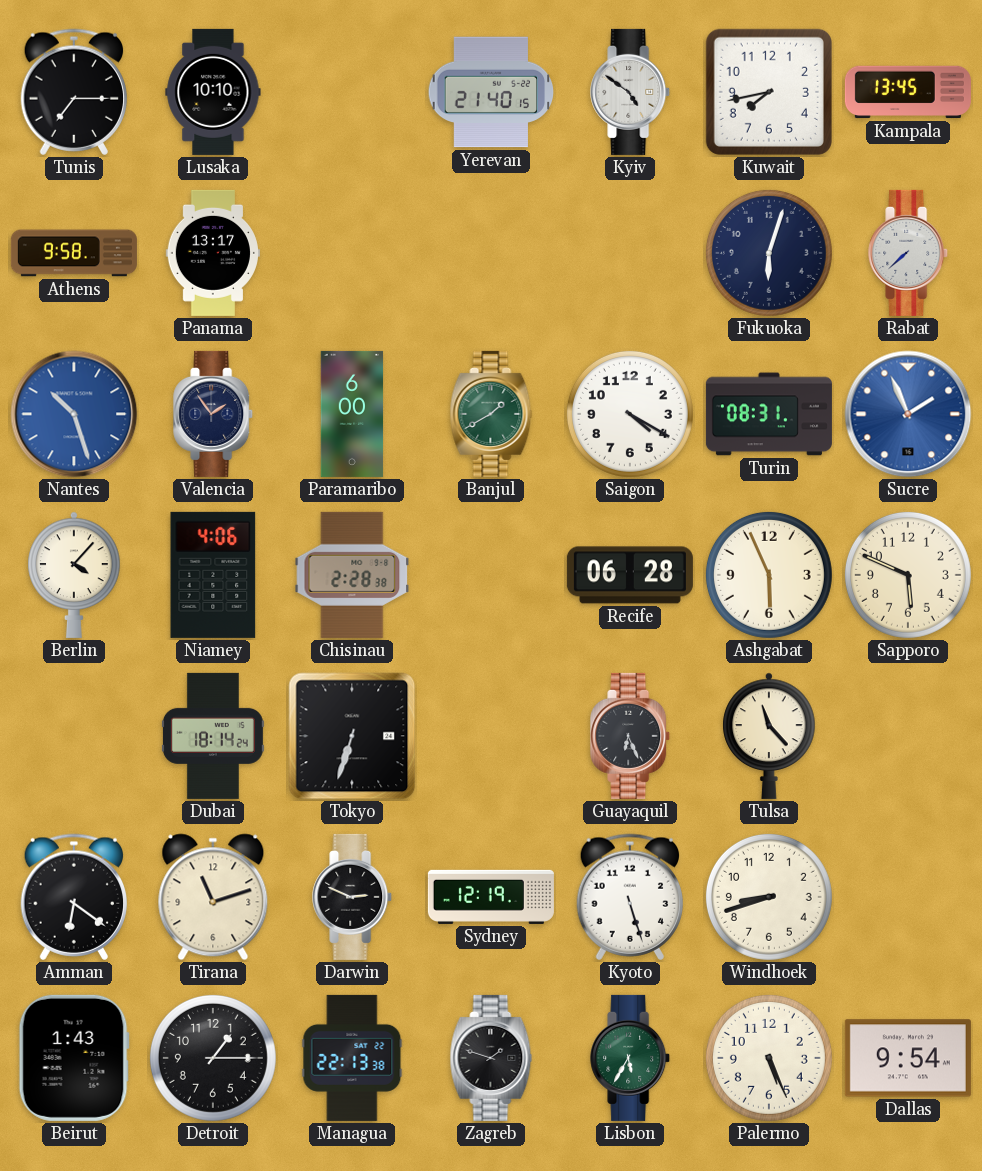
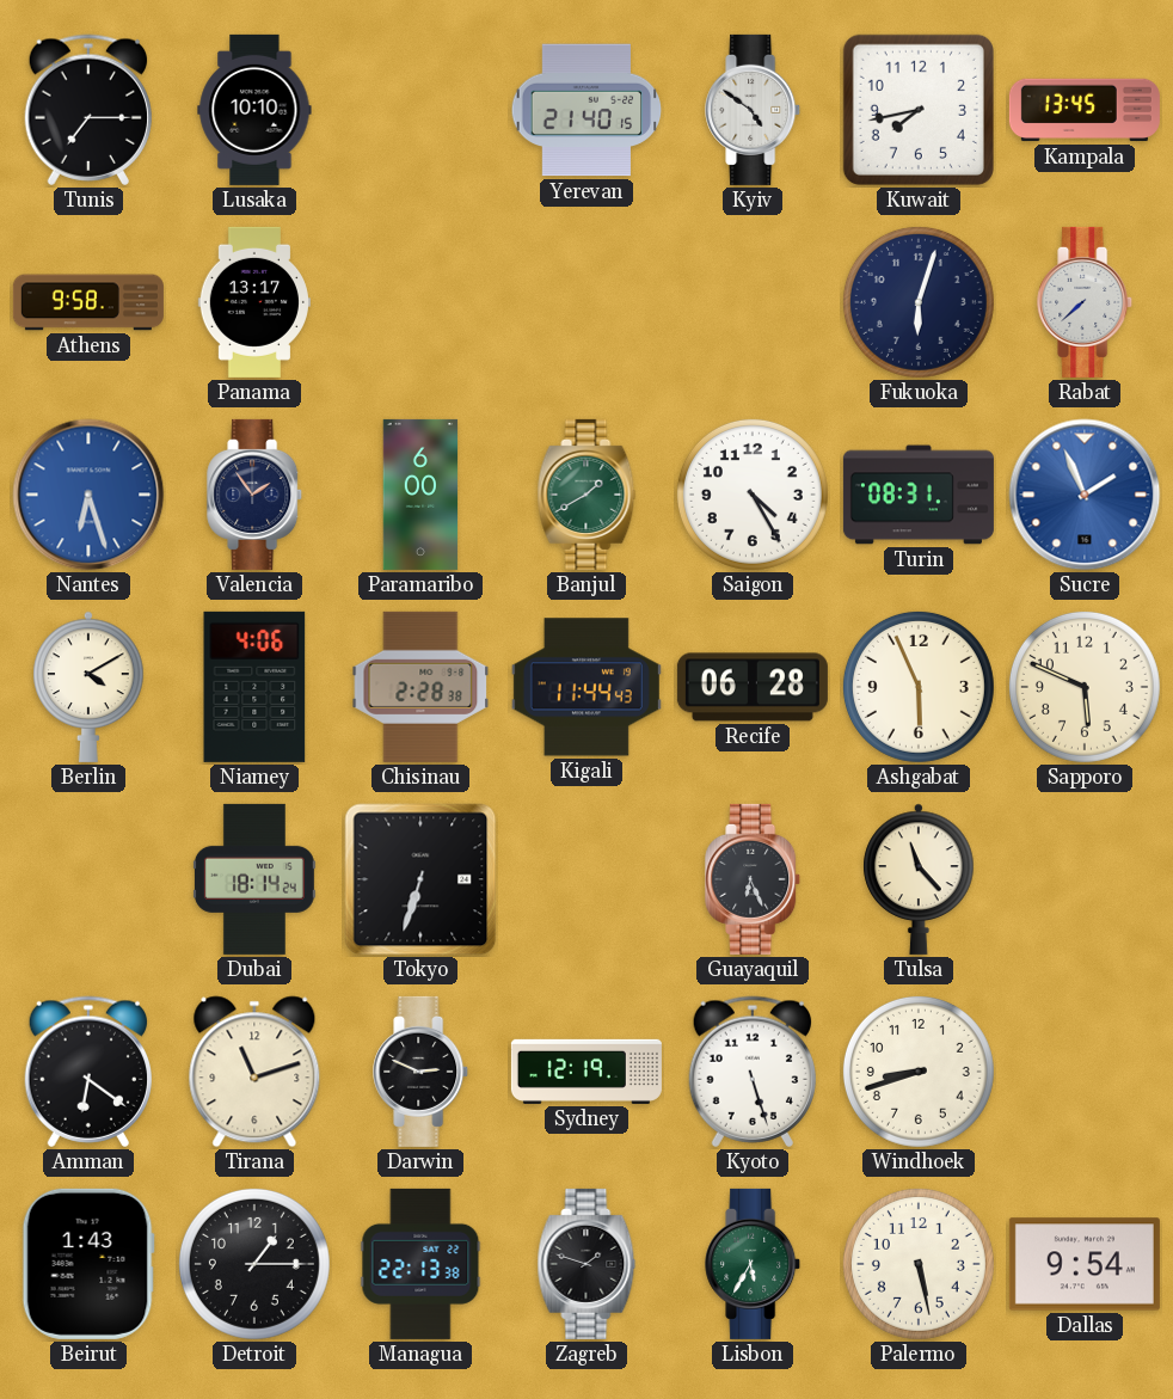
Nantes: 10:27 -> 6:27 (88, 495)
Saigon: 4:20 -> 4:25 (753, 495)
Berlin: 4:07 -> 4:10 (88, 687)
Kigali: none -> 11:44 (586, 687)
Palermo: 5:26 -> 5:28 (919, 1264)
